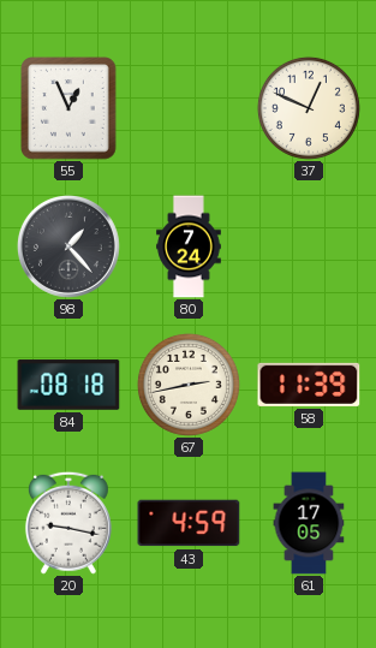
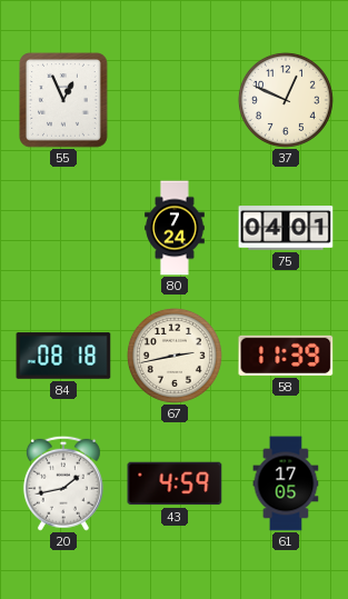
98: 1:23 -> none (68, 246)
75: none -> 04:01 (286, 228)
20: 9:17 -> 1:43 (63, 483)
